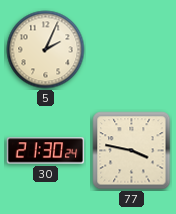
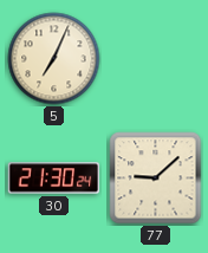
5: 2:04 -> 7:04 (54, 59)
77: 3:47 -> 9:08 (156, 179)
